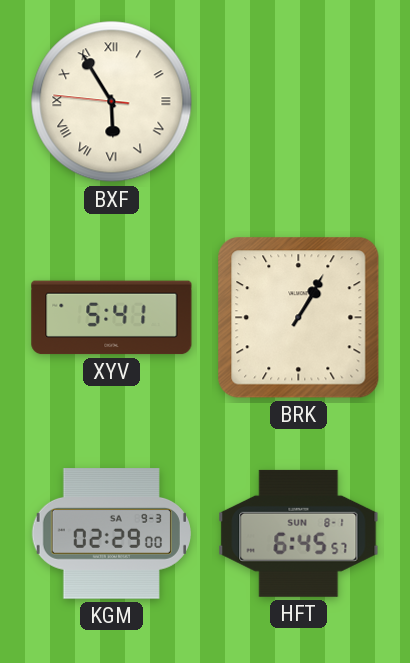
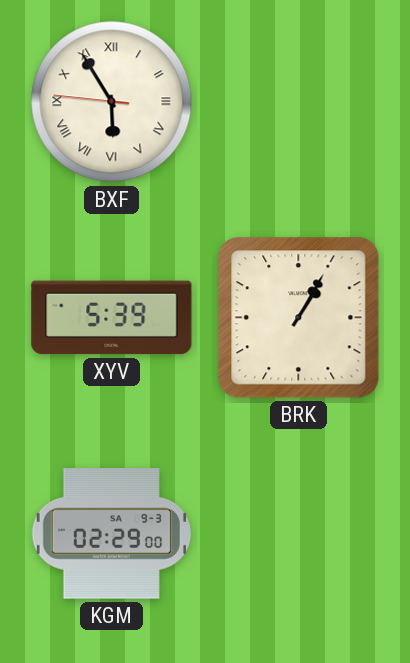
XYV: 5:41 -> 5:39 (112, 318)
HFT: 6:45 -> none (299, 533)
